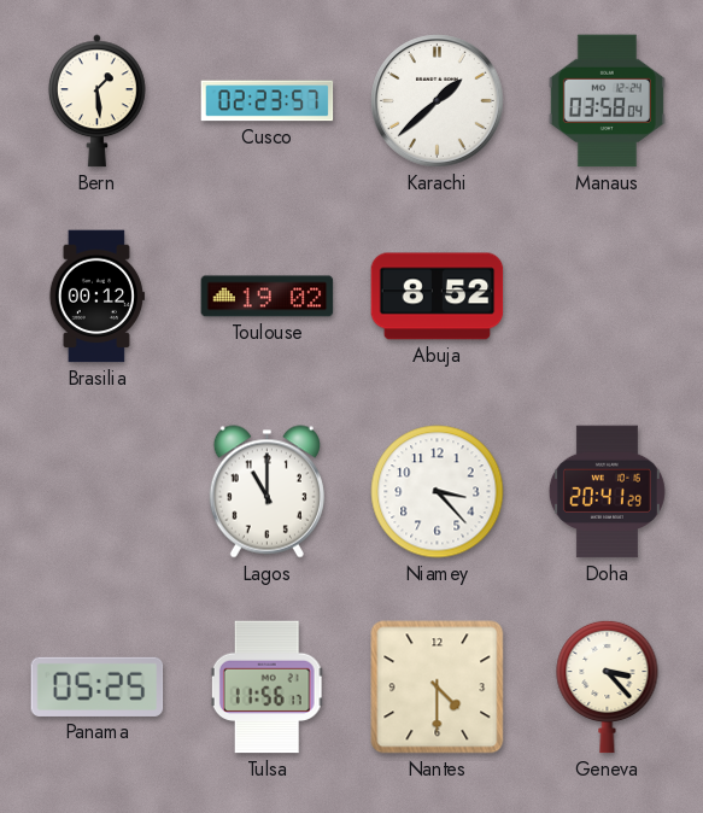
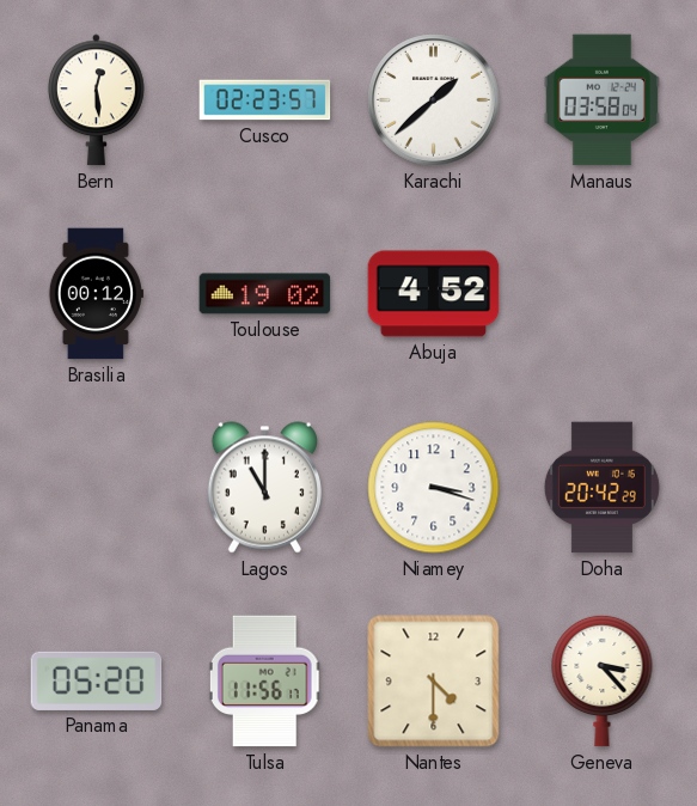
Bern: 1:29 -> 12:29 (97, 100)
Abuja: 8:52 -> 4:52 (434, 294)
Niamey: 3:23 -> 3:18 (434, 488)
Doha: 20:41 -> 20:42 (601, 488)
Panama: 05:25 -> 05:20 (97, 680)
